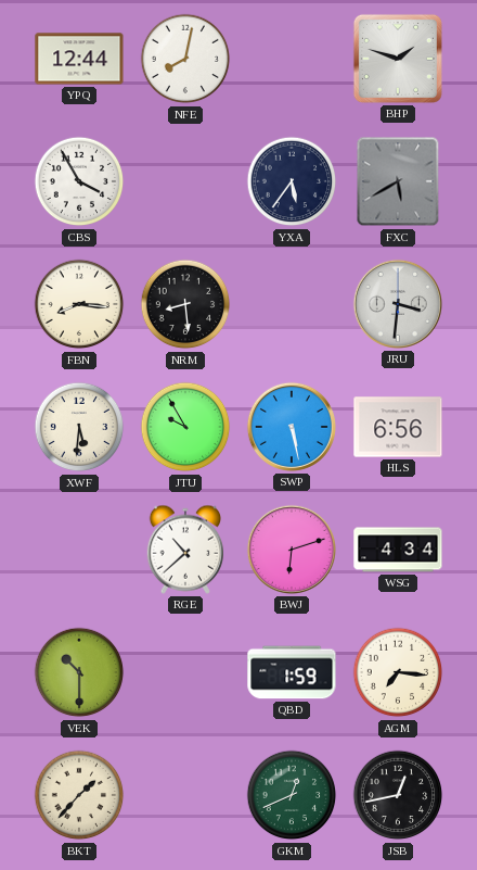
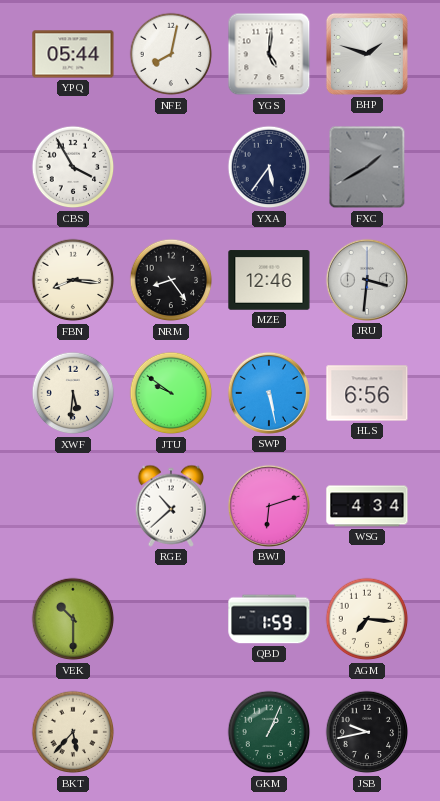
YPQ: 12:44 -> 05:44 (73, 54)
YGS: none -> 5:01 (269, 54)
FXC: 5:40 -> 1:40 (367, 167)
NRM: 8:29 -> 8:24 (171, 280)
MZE: none -> 12:46 (269, 280)
JTU: 9:55 -> 9:51 (171, 393)
BKT: 1:37 -> 5:37 (73, 732)
GKM: 12:41 -> 1:04 (269, 732)
JSB: 12:43 -> 9:43 (367, 732)
